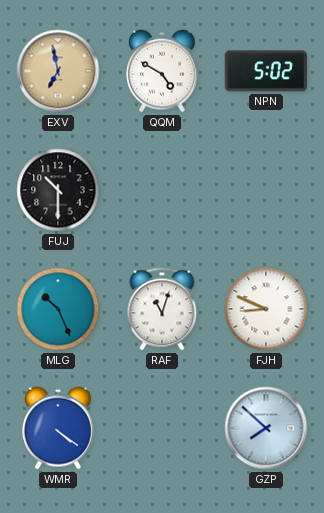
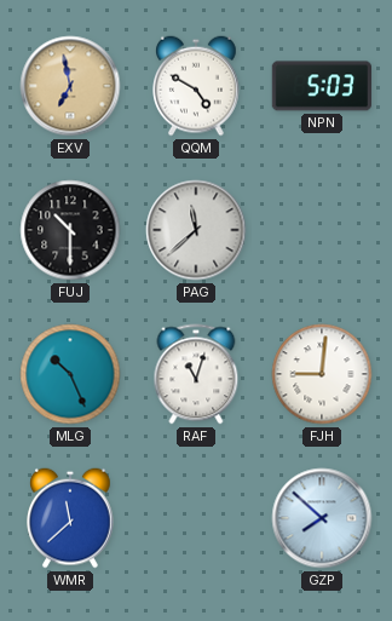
NPN: 5:02 -> 5:03 (321, 86)
PAG: none -> 11:38 (196, 230)
FJH: 8:49 -> 9:01 (322, 374)
WMR: 4:21 -> 11:38 (71, 518)
